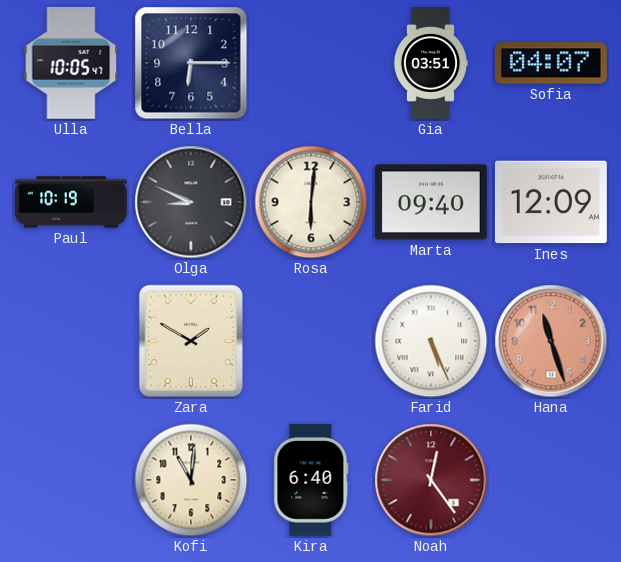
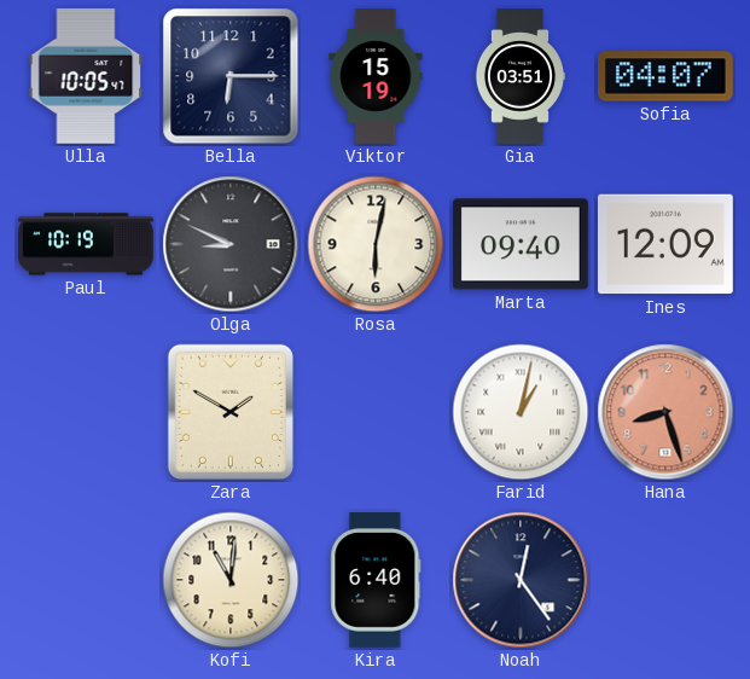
Viktor: none -> 15:19 (376, 77)
Rosa: 6:01 -> 6:02 (376, 244)
Farid: 5:26 -> 1:02 (521, 412)
Hana: 11:27 -> 8:27 (665, 412)
Noah dial: burgundy -> navy (521, 580)
